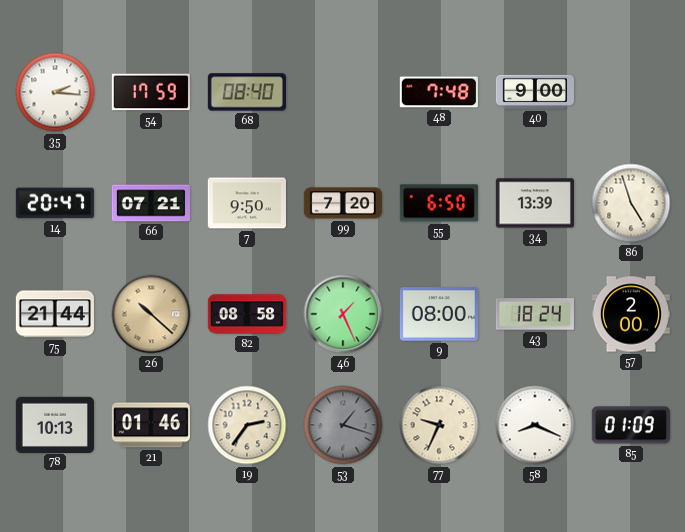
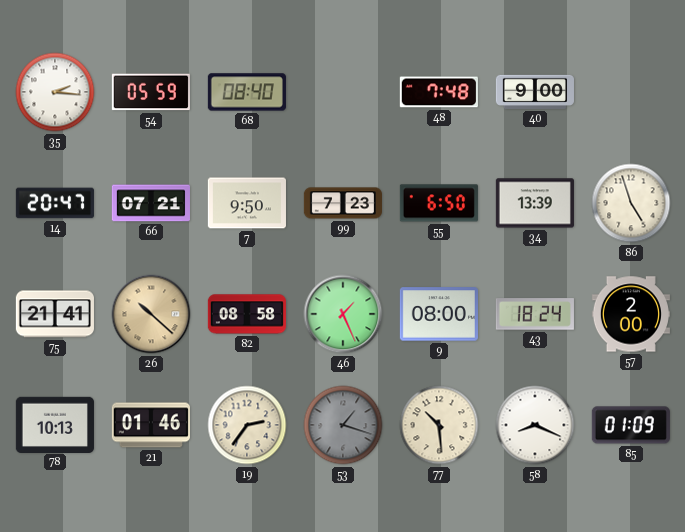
54: 17:59 -> 05:59 (151, 92)
99: 7:20 -> 7:23 (343, 203)
75: 21:44 -> 21:41 (55, 314)
77: 9:34 -> 10:29 (439, 425)
